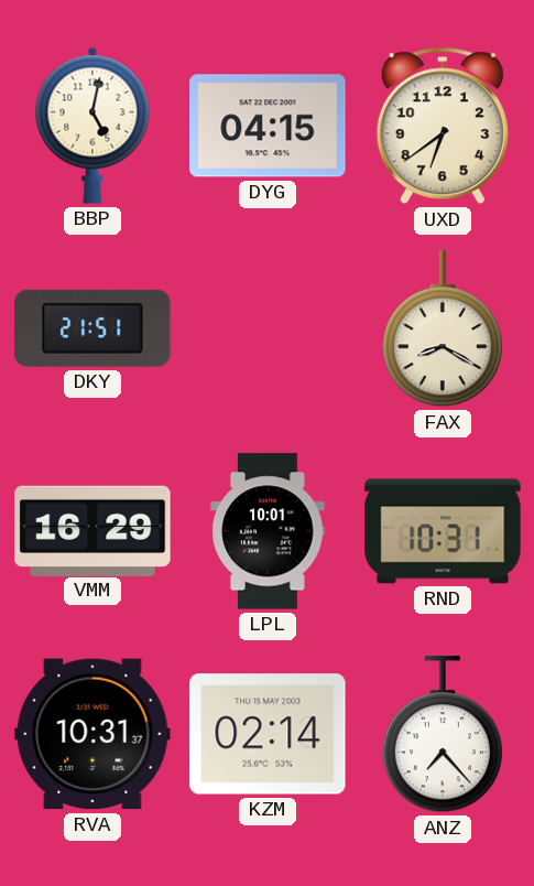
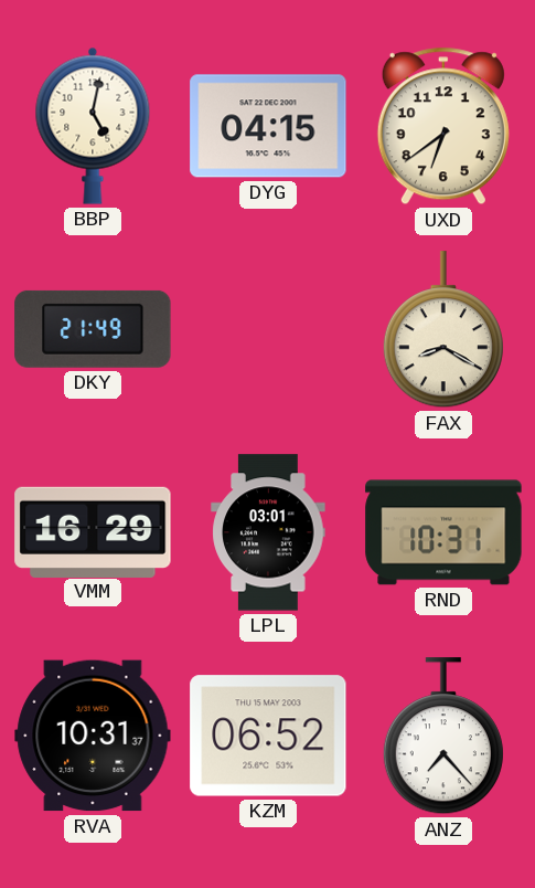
DKY: 21:51 -> 21:49 (93, 329)
LPL: 10:01 -> 03:01 (268, 532)
KZM: 02:14 -> 06:52 (268, 736)
